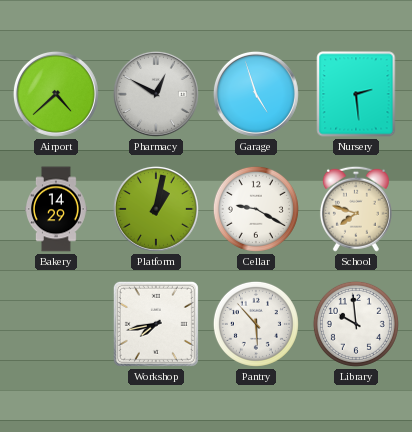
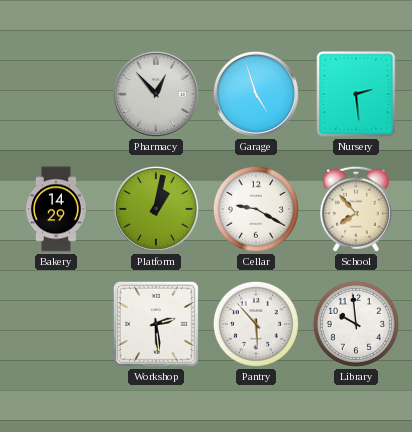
Airport: 4:38 -> none (56, 94)
Pharmacy: 12:50 -> 12:53 (156, 94)
School: 7:48 -> 7:53 (356, 209)
Workshop: 7:43 -> 2:29 (156, 324)
